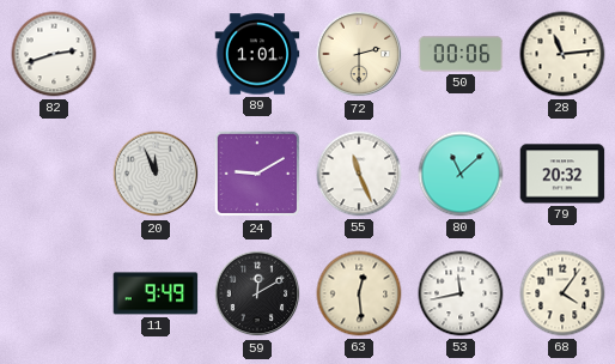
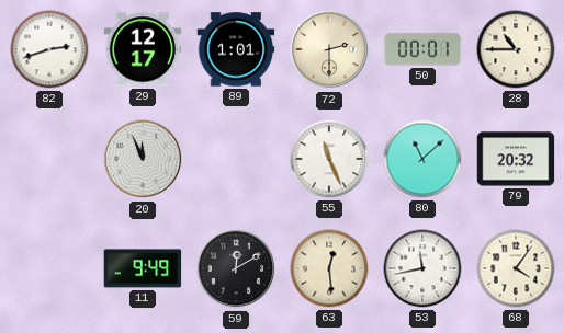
29: none -> 12:17 (143, 49)
50: 00:06 -> 00:01 (422, 49)
28: 11:14 -> 10:45 (516, 49)
24: 9:10 -> none (257, 174)
